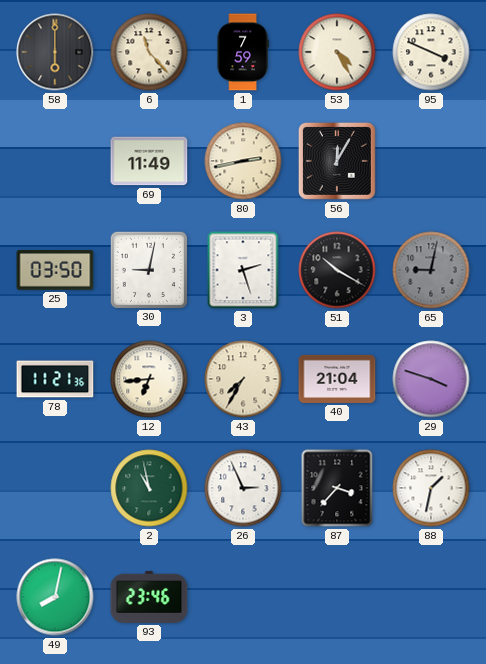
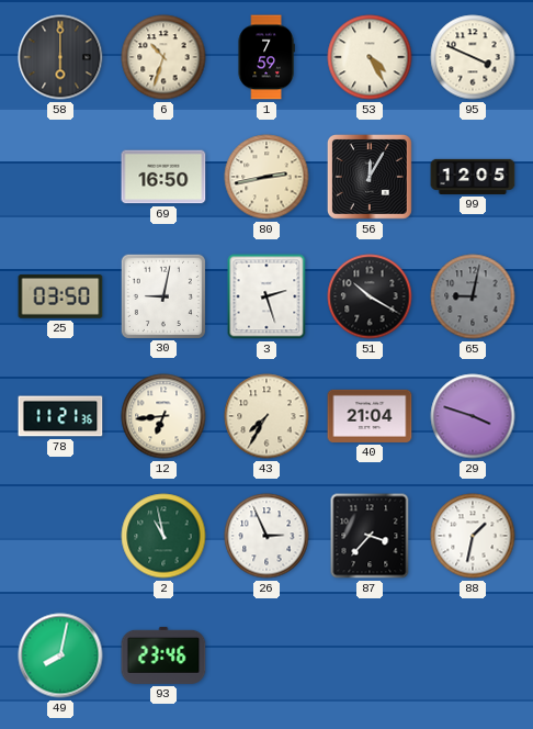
6: 11:23 -> 10:33 (163, 57)
69: 11:49 -> 16:50 (163, 177)
99: none -> 12:05 (473, 177)
